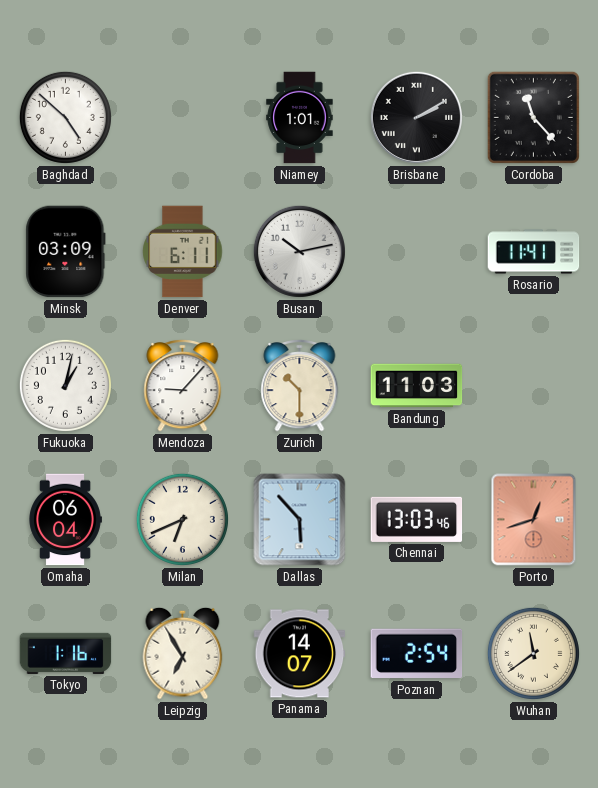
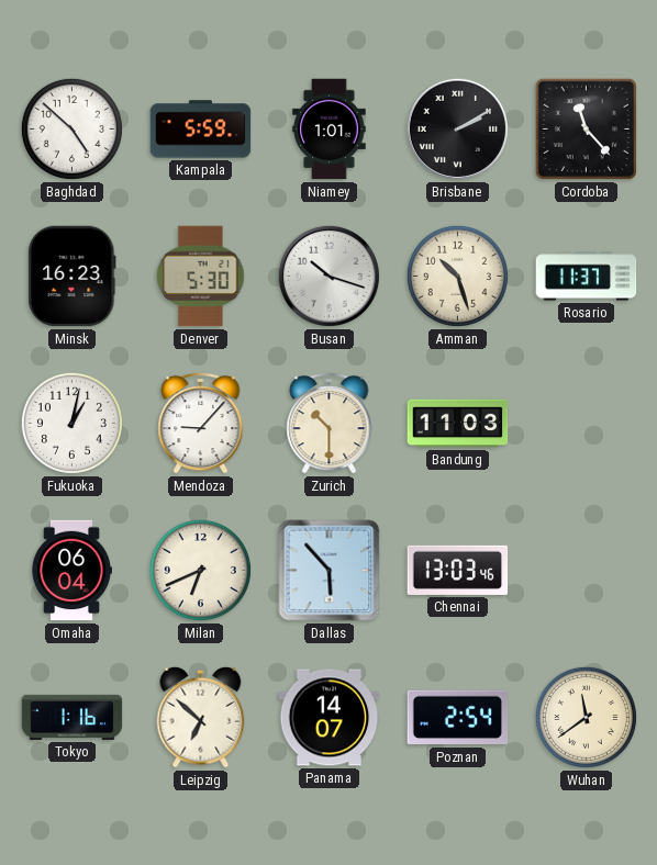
Kampala: none -> 5:59 (201, 130)
Minsk: 03:09 -> 16:23 (73, 277)
Denver: 6:11 -> 5:30 (201, 277)
Busan: 10:13 -> 10:18 (328, 276)
Amman: none -> 10:27 (457, 276)
Rosario: 11:41 -> 11:37 (587, 277)
Porto: 12:42 -> none (534, 520)
Leipzig: 6:55 -> 6:52 (201, 717)
